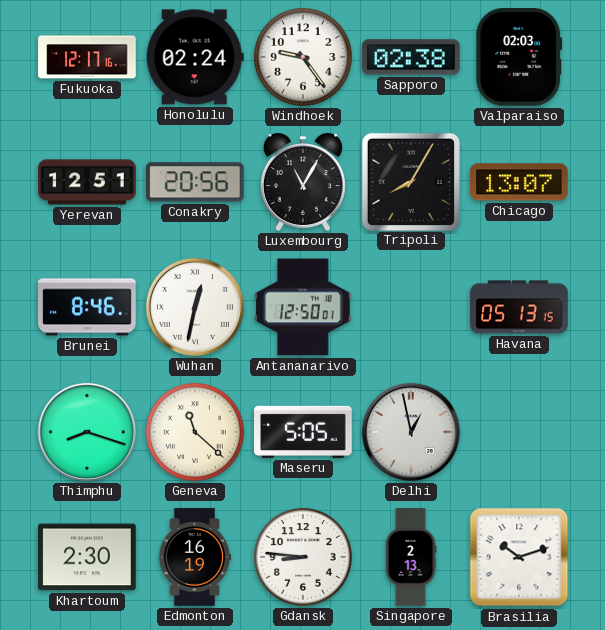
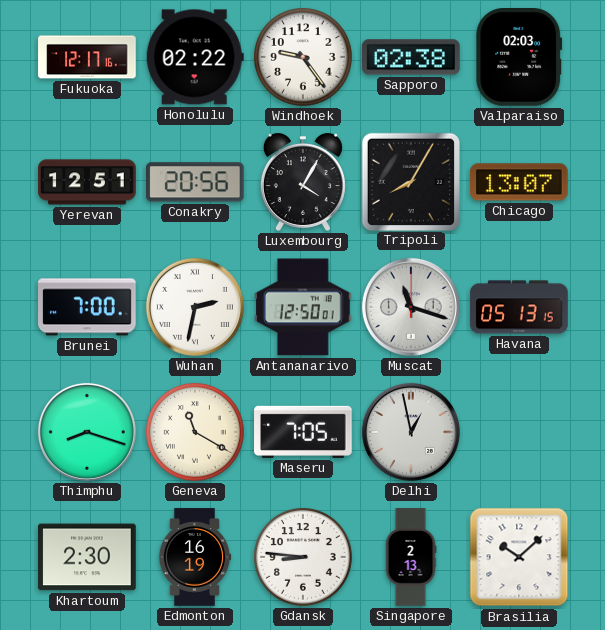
Honolulu: 02:24 -> 02:22 (195, 57)
Luxembourg: 11:05 -> 4:05 (303, 182)
Brunei: 8:46 -> 7:00 (88, 307)
Wuhan: 12:32 -> 2:32 (195, 307)
Muscat: none -> 11:18 (411, 307)
Geneva: 11:22 -> 11:20 (196, 433)
Maseru: 5:05 -> 7:05 (303, 432)
Brasilia: 10:12 -> 10:08 (519, 557)
